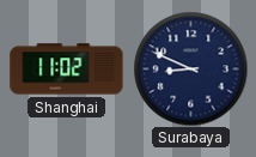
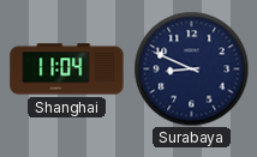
Shanghai: 11:02 -> 11:04 (67, 70)
